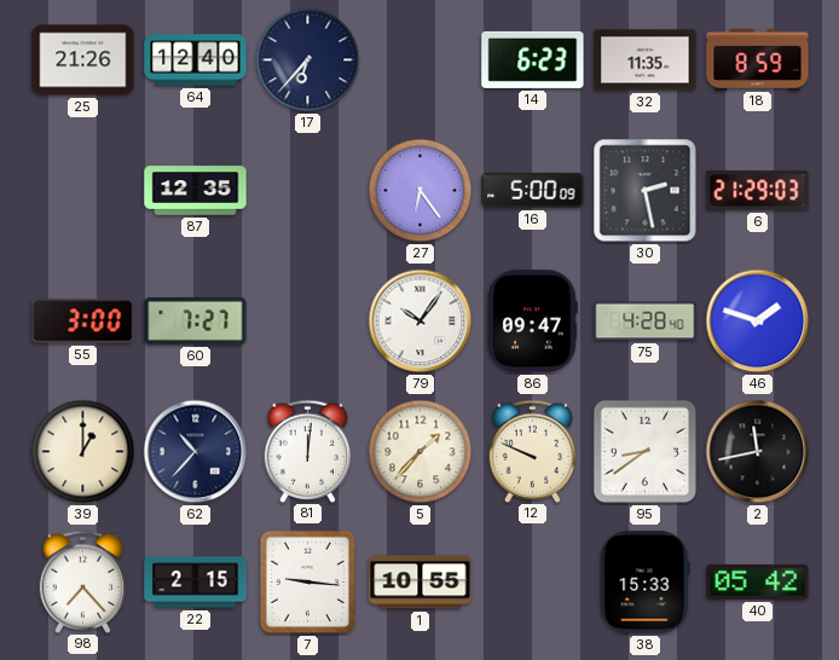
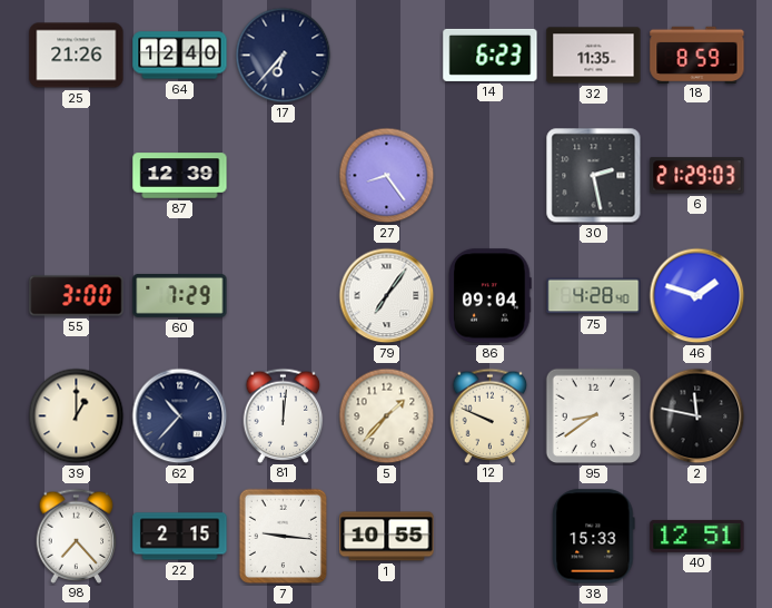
87: 12:35 -> 12:39 (180, 176)
27: 6:24 -> 8:24 (387, 176)
16: 5:00 -> none (533, 190)
60: 7:27 -> 7:29 (180, 295)
79: 10:06 -> 7:06 (387, 296)
86: 09:47 -> 09:04 (491, 296)
2: 11:43 -> 11:47 (697, 416)
40: 05:42 -> 12:51 (697, 536)
